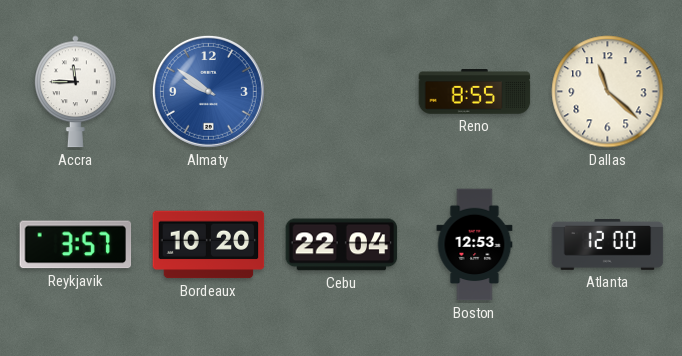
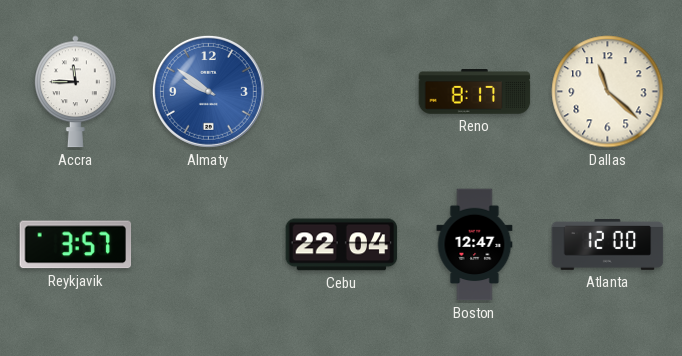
Reno: 8:55 -> 8:17 (475, 92)
Bordeaux: 10:20 -> none (209, 245)
Boston: 12:53 -> 12:47 (475, 245)
